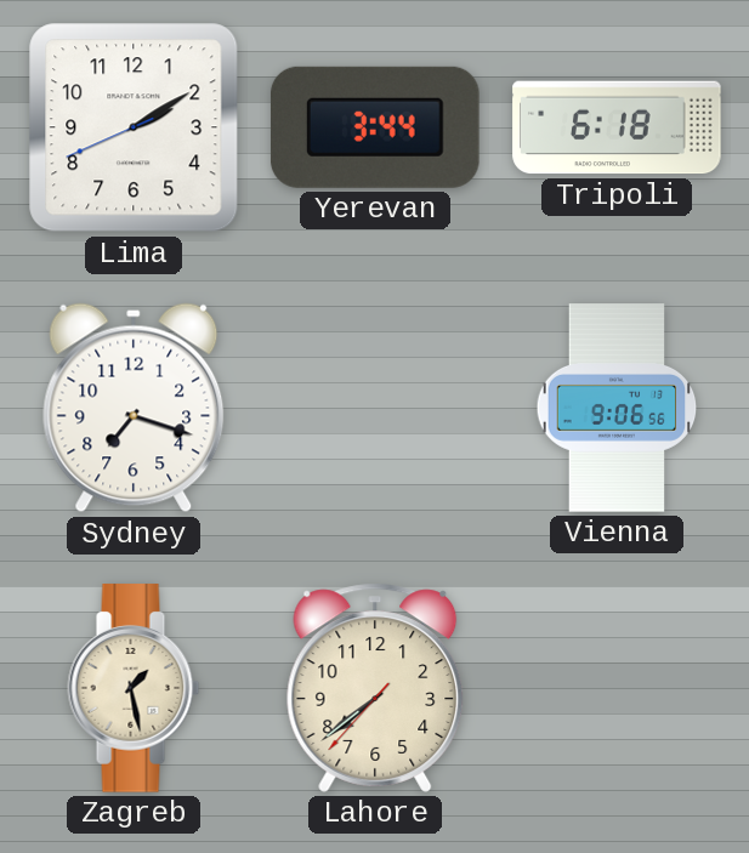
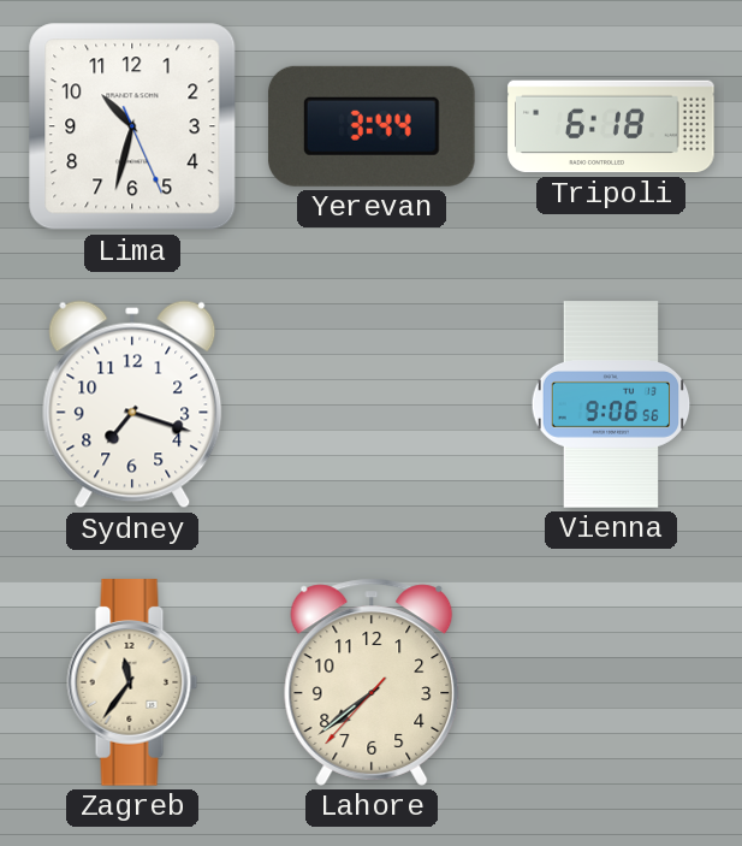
Lima: 2:09 -> 10:32 (132, 126)
Zagreb: 1:28 -> 11:36 (132, 682)
